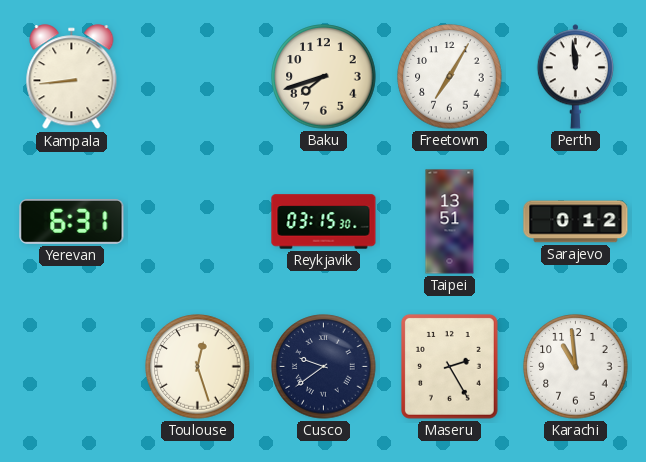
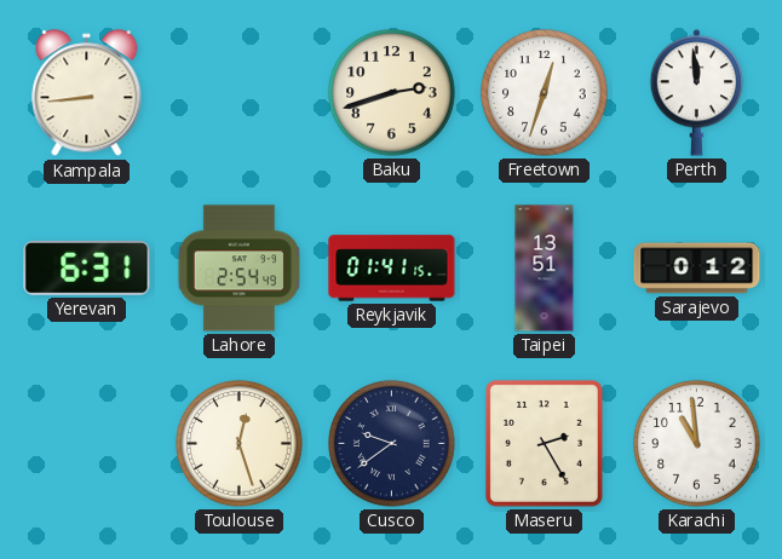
Baku: 7:42 -> 2:42 (392, 93)
Freetown: 7:05 -> 12:33 (545, 93)
Lahore: none -> 2:54 (238, 269)
Reykjavik: 03:15 -> 01:41 (392, 269)
